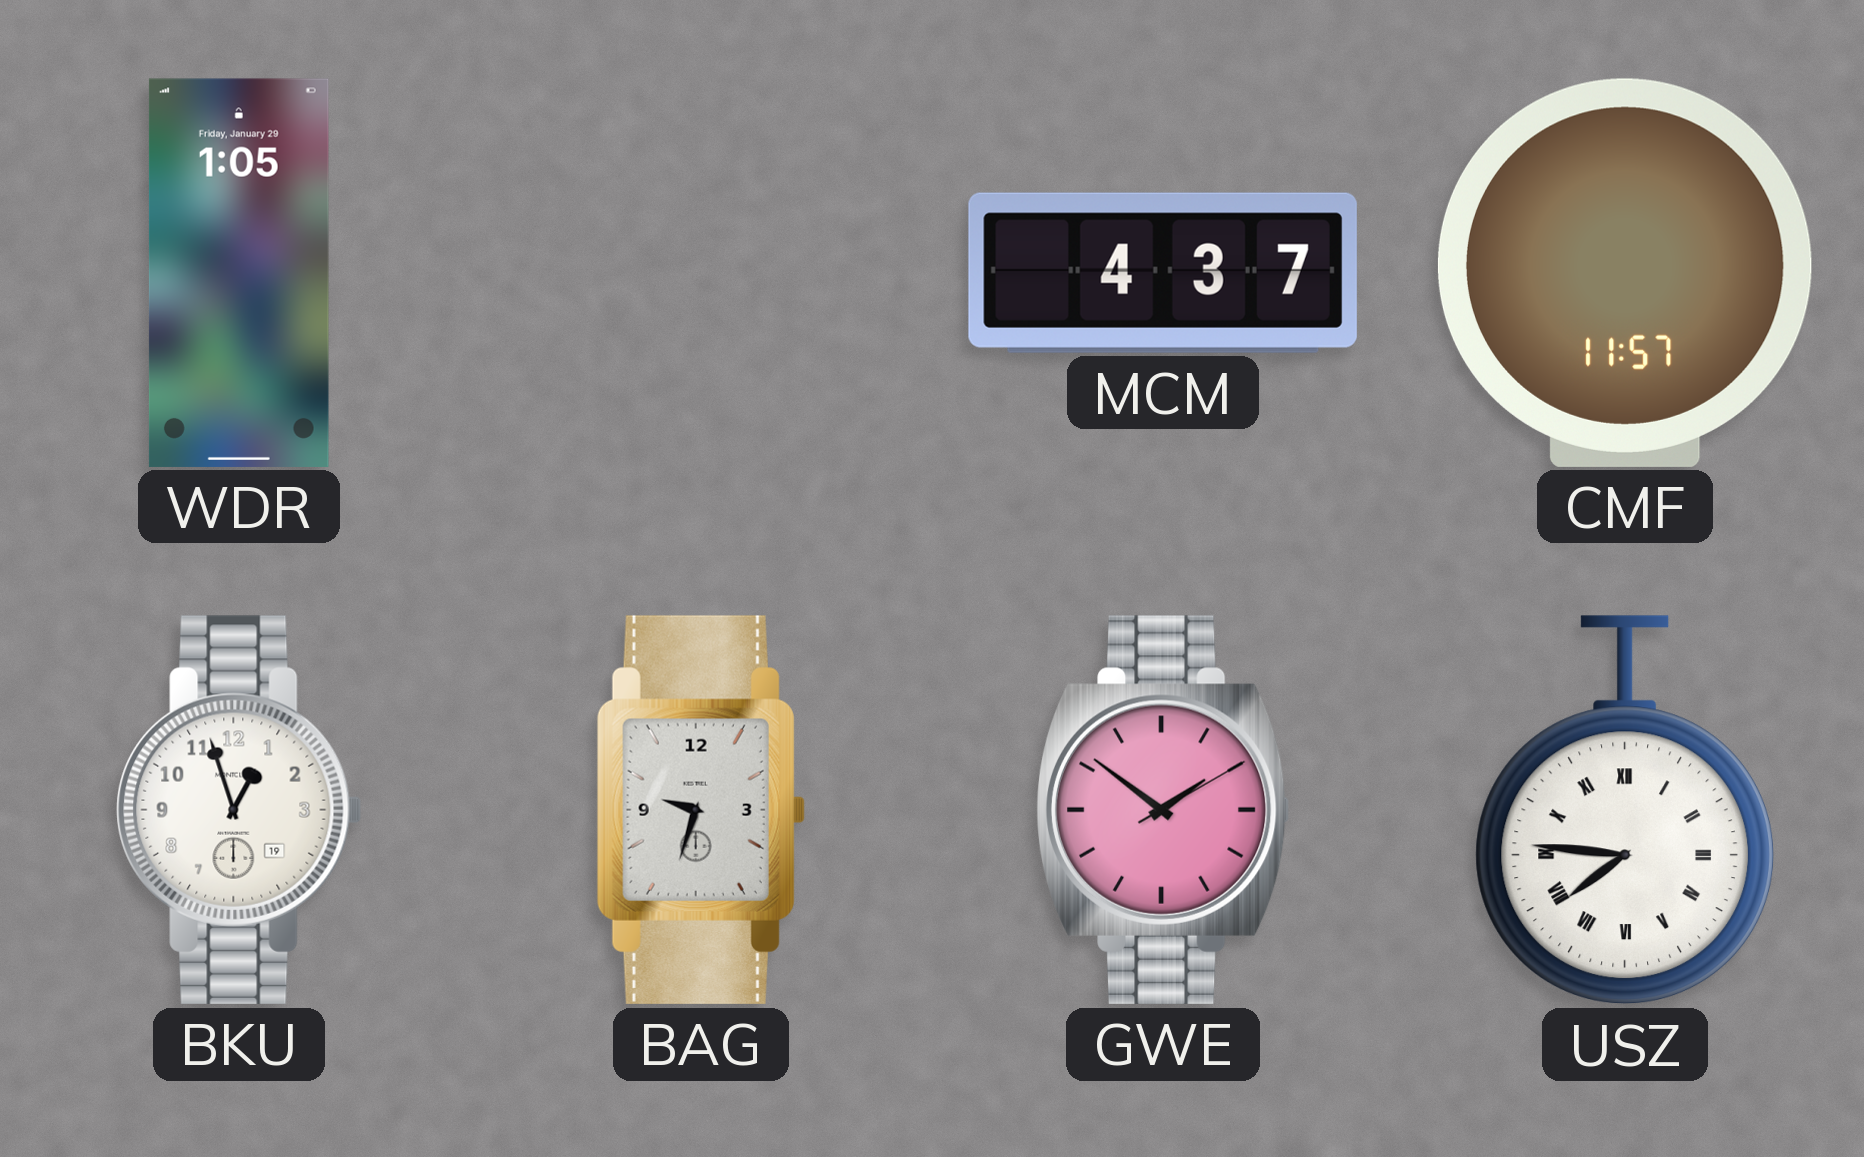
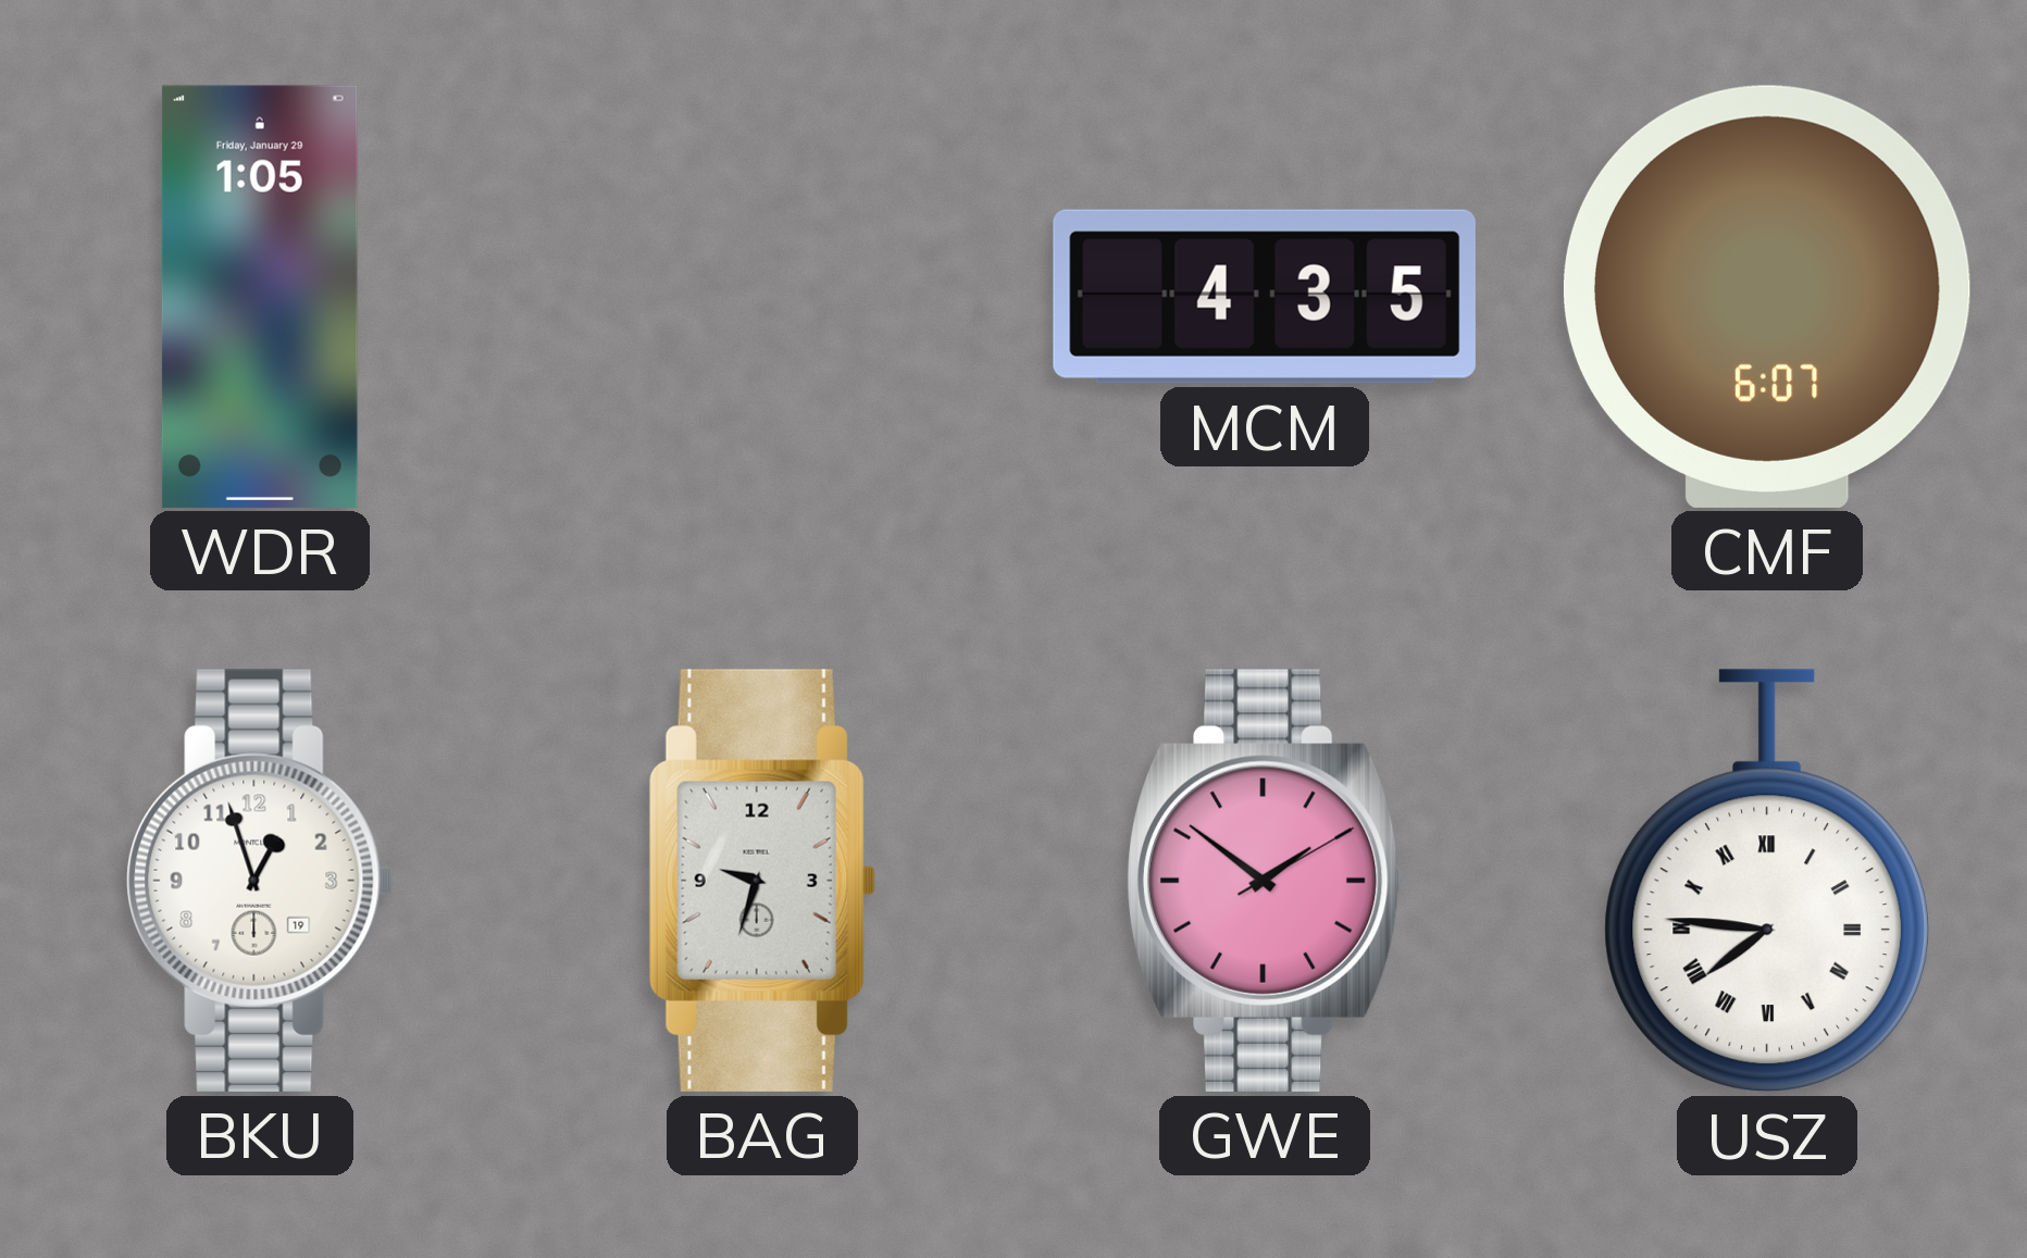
MCM: 4:37 -> 4:35 (1265, 297)
CMF: 11:57 -> 6:07 (1767, 297)
